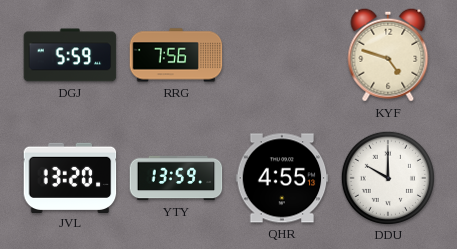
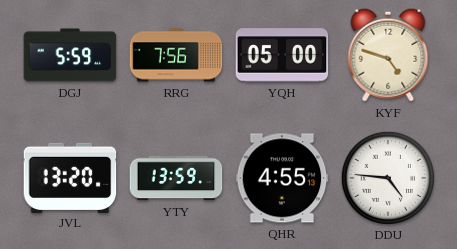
YQH: none -> 05:00 (282, 55)
DDU: 10:00 -> 4:46 (387, 177)
